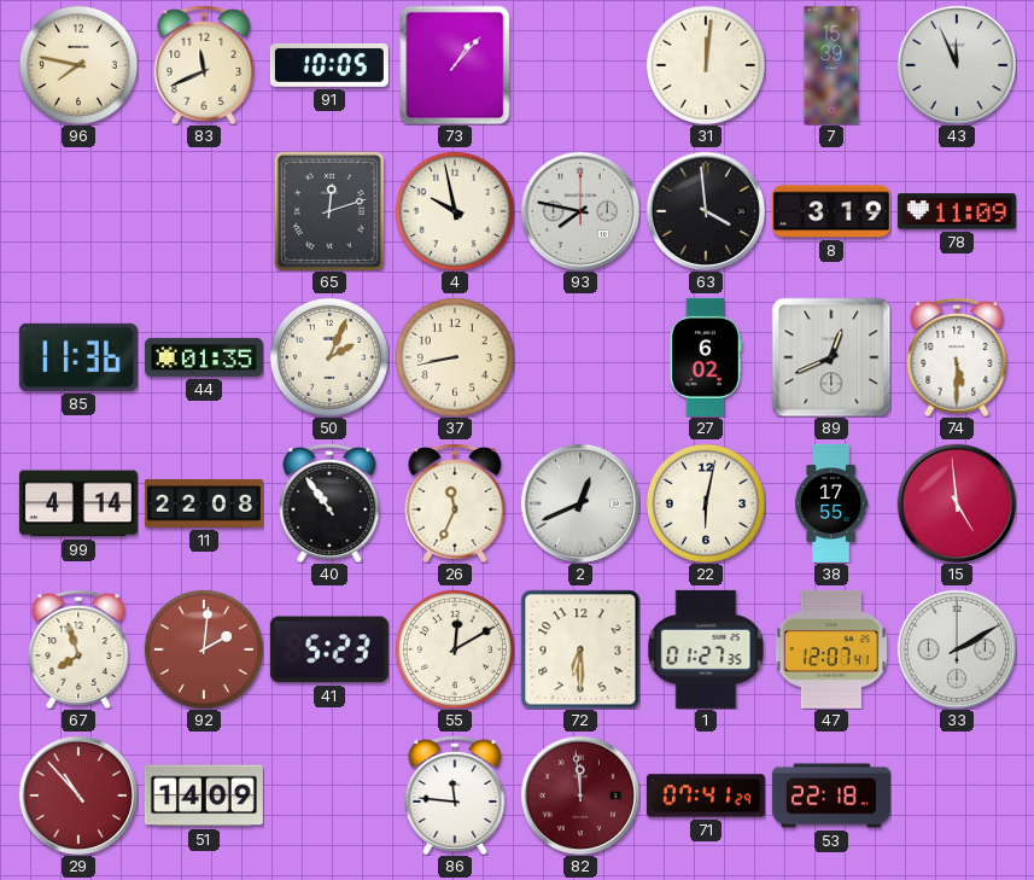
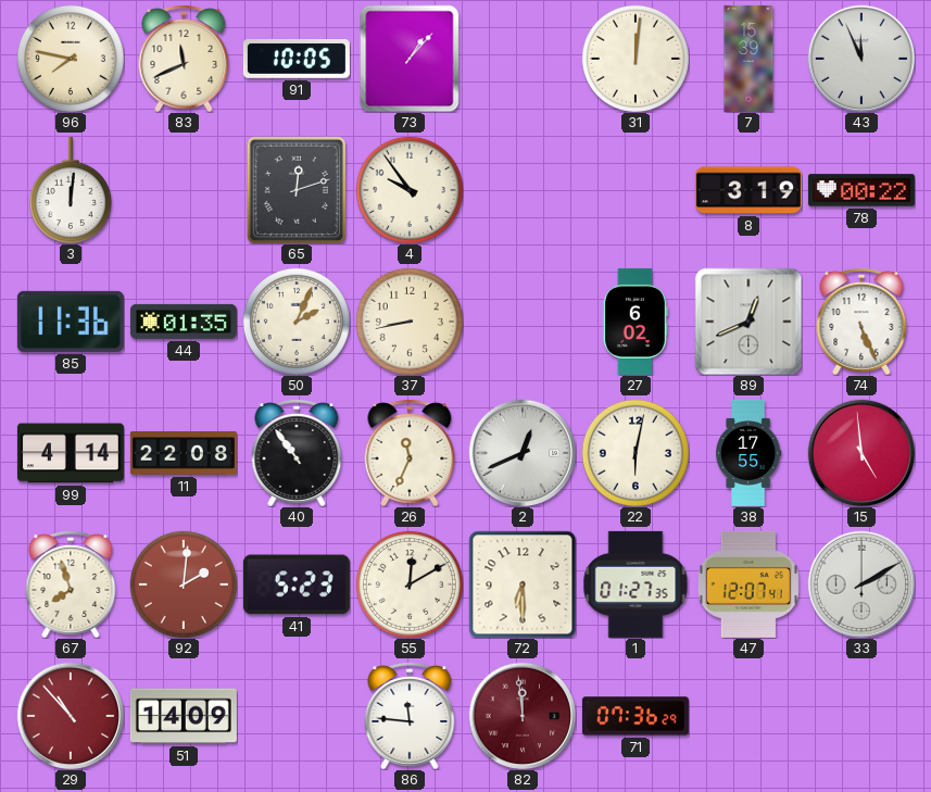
3: none -> 12:01 (71, 190)
4: 9:58 -> 9:54 (410, 190)
93: 7:47 -> none (580, 211)
63: 3:59 -> none (706, 211)
78: 11:09 -> 00:22 (861, 190)
74: 5:30 -> 5:26 (861, 322)
71: 07:41 -> 07:36 (636, 716)
53: 22:18 -> none (831, 796)
